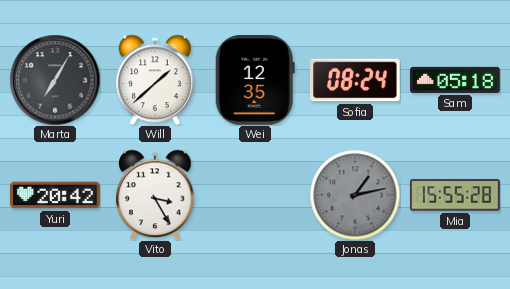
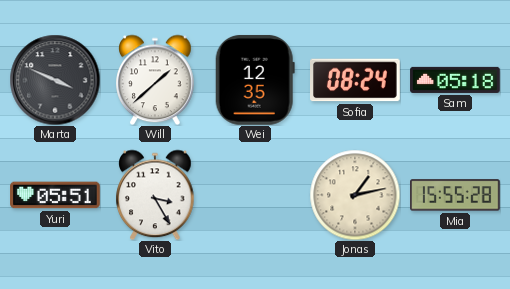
Marta: 7:05 -> 3:49 (55, 80)
Yuri: 20:42 -> 05:51 (55, 195)
Jonas dial: grey -> cream (355, 195)
